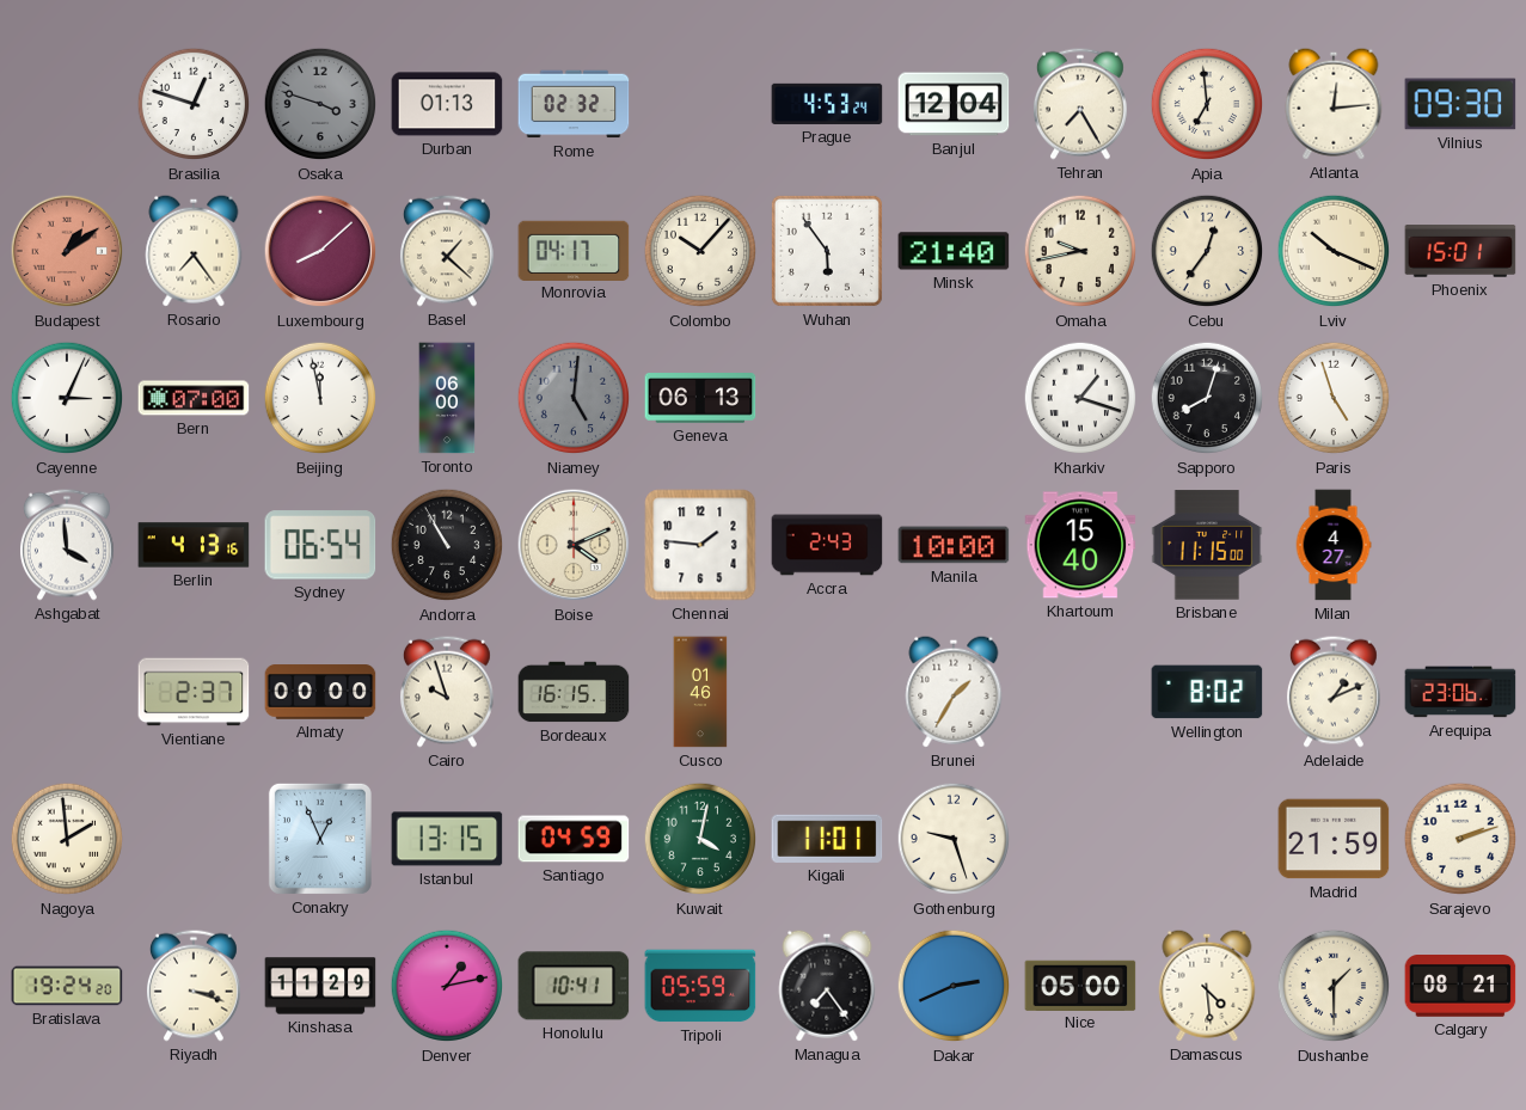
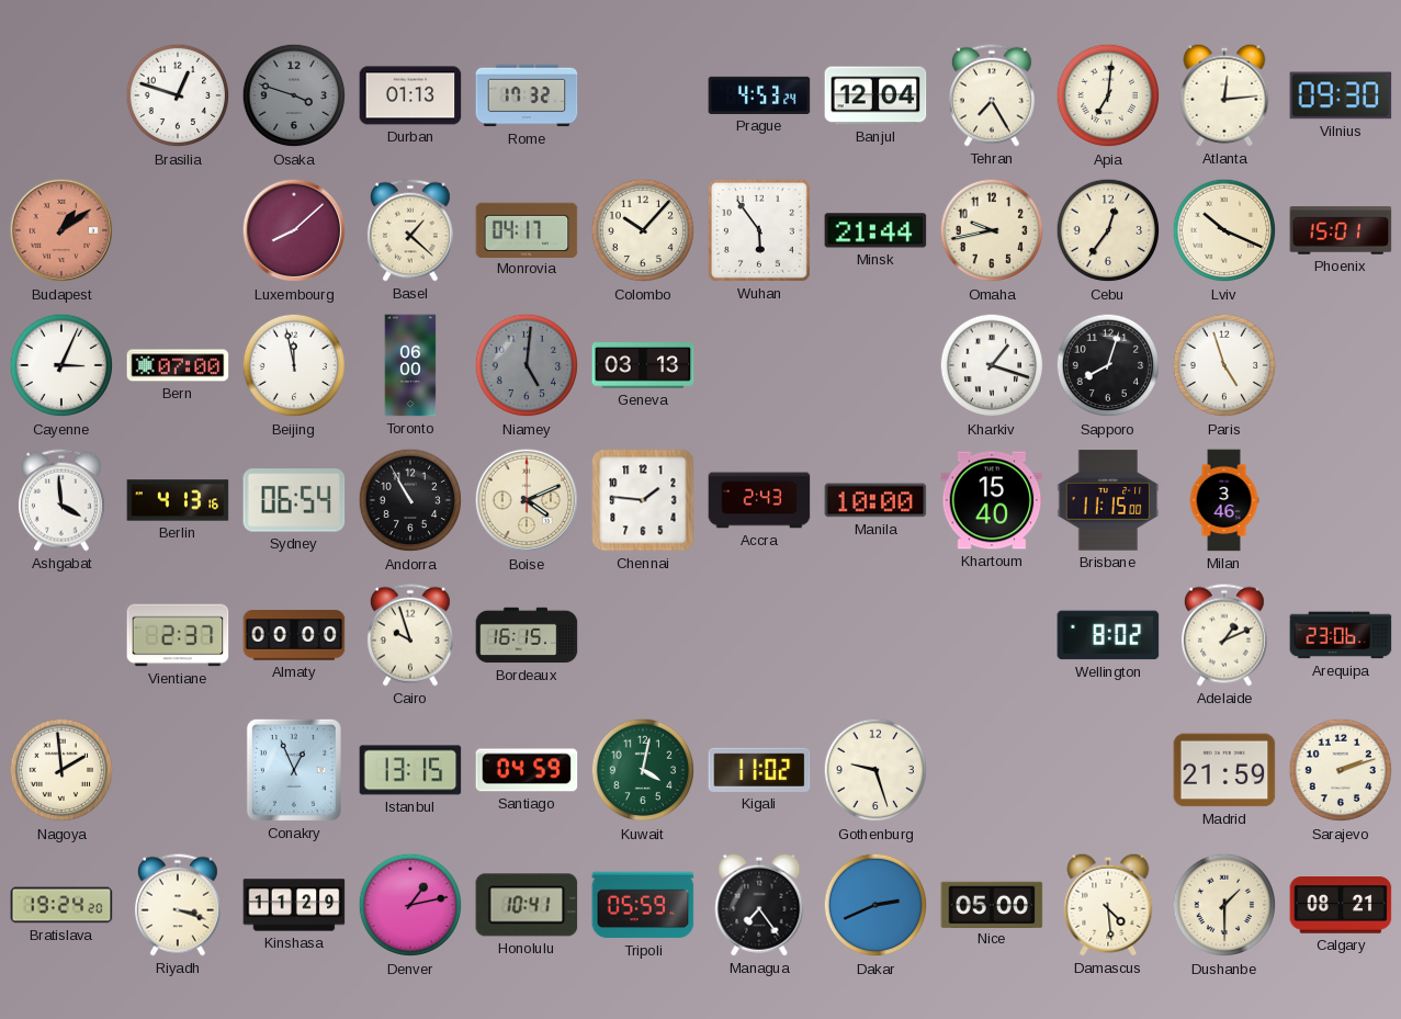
Rome: 02:32 -> 17:32 (527, 95)
Apia: 6:59 -> 7:01 (1108, 95)
Rosario: 7:24 -> none (194, 251)
Minsk: 21:40 -> 21:44 (875, 230)
Geneva: 06:13 -> 03:13 (643, 366)
Milan: 4:27 -> 3:46 (1224, 500)
Cusco: 01:46 -> none (700, 692)
Brunei: 1:35 -> none (954, 692)
Kigali: 11:01 -> 11:02 (759, 770)
